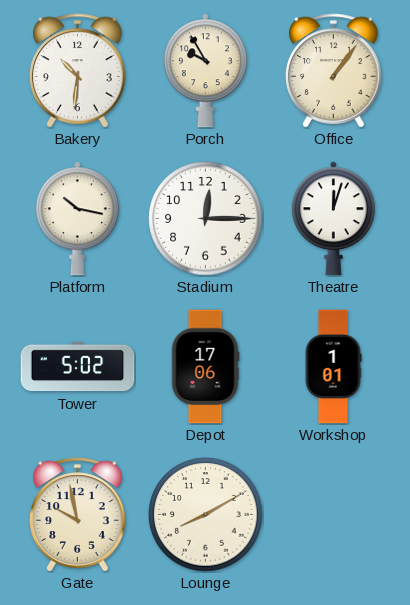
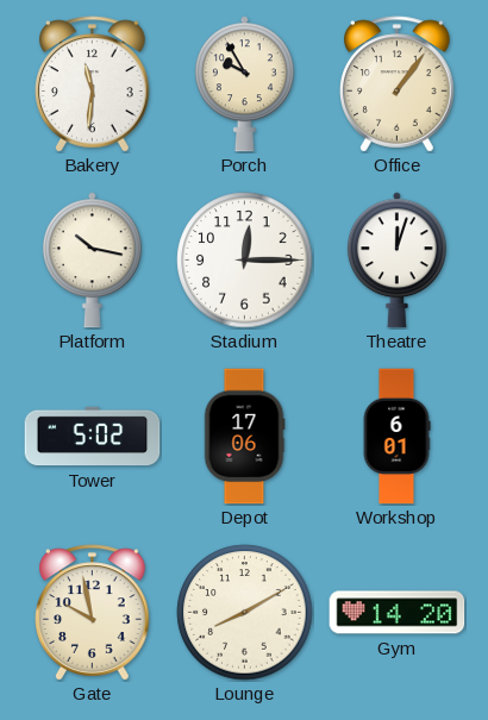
Bakery: 10:31 -> 11:31 (93, 84)
Workshop: 1:01 -> 6:01 (396, 437)
Gym: none -> 14:20 (398, 613)
